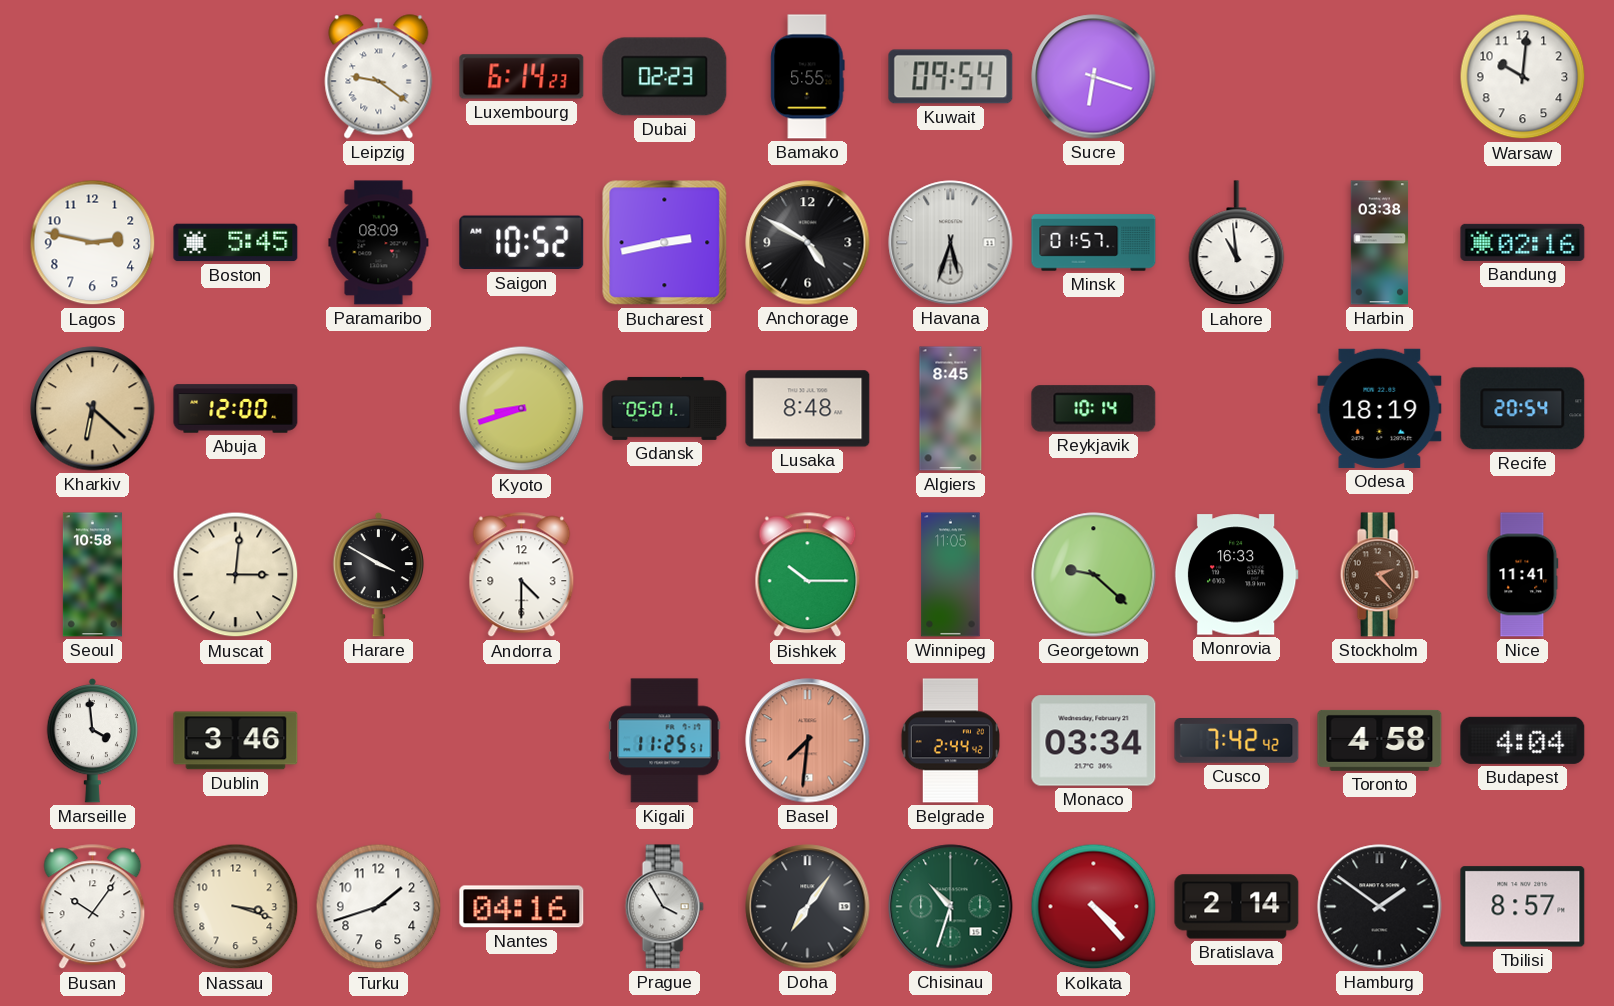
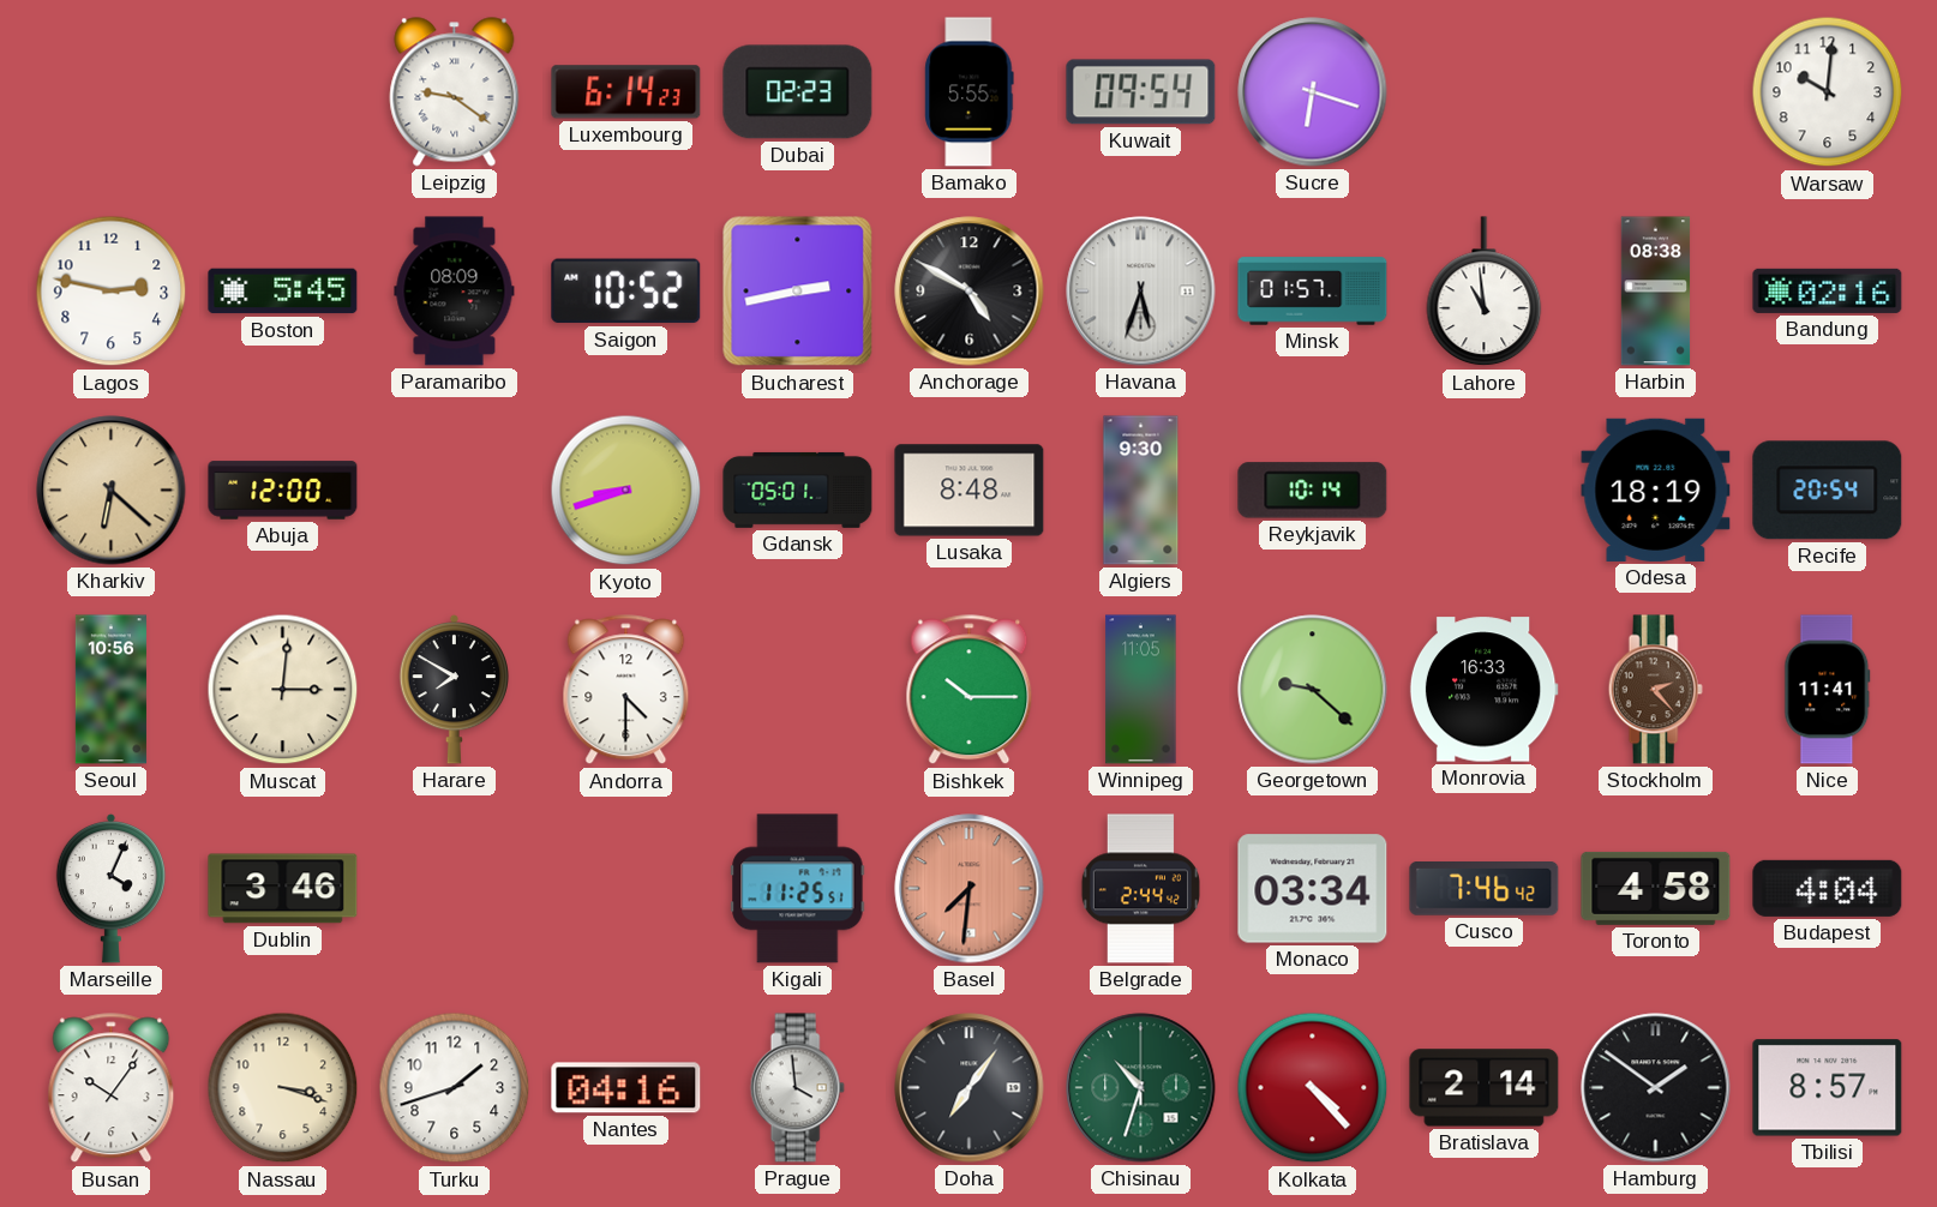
Harbin: 03:38 -> 08:38 (1656, 292)
Algiers: 8:45 -> 9:30 (1141, 491)
Seoul: 10:58 -> 10:56 (110, 690)
Harare: 3:50 -> 7:50 (455, 689)
Marseille: 3:59 -> 4:04 (112, 888)
Cusco: 7:42 -> 7:46 (1485, 889)
Prague: 3:55 -> 3:59 (797, 1088)
